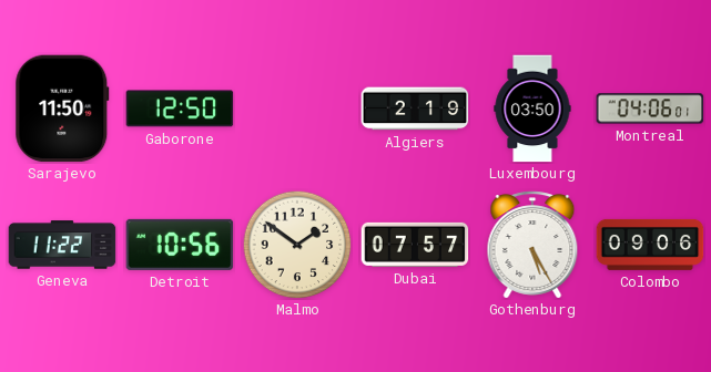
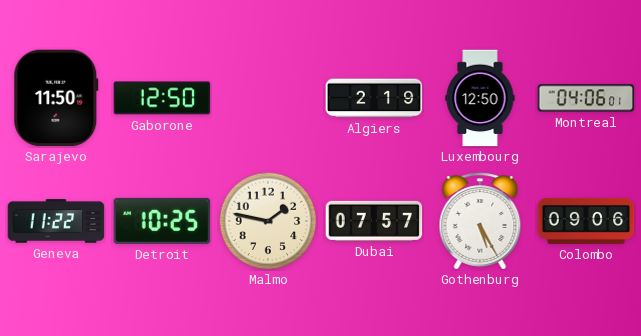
Luxembourg: 03:50 -> 12:50 (480, 98)
Detroit: 10:56 -> 10:25 (162, 221)
Malmo: 1:51 -> 1:47 (268, 221)
